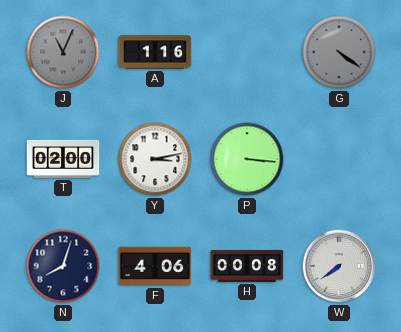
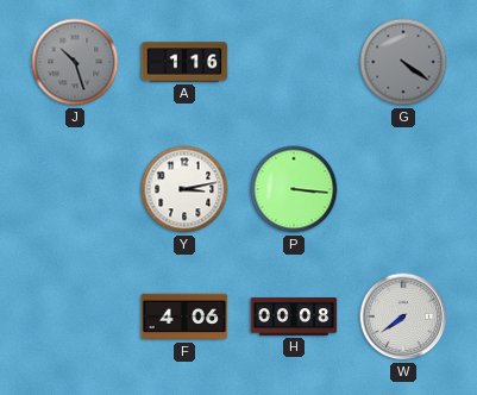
J: 11:04 -> 10:27 (75, 62)
T: 02:00 -> none (63, 159)
N: 8:03 -> none (63, 266)
